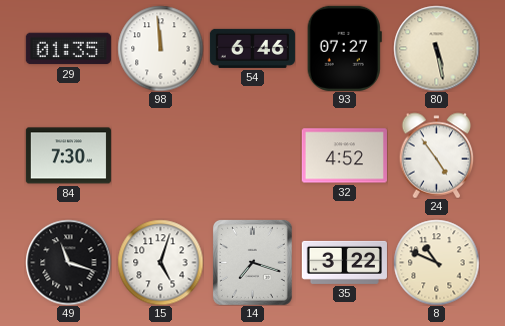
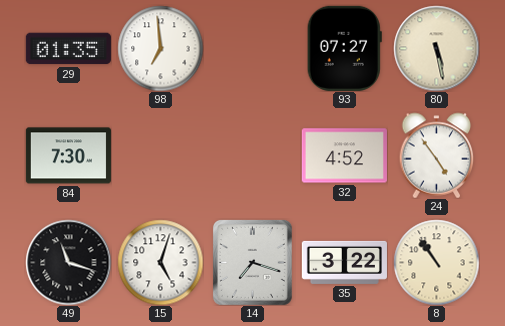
98: 11:59 -> 6:59 (160, 48)
54: 6:46 -> none (252, 48)
8: 10:49 -> 10:54 (436, 262)
